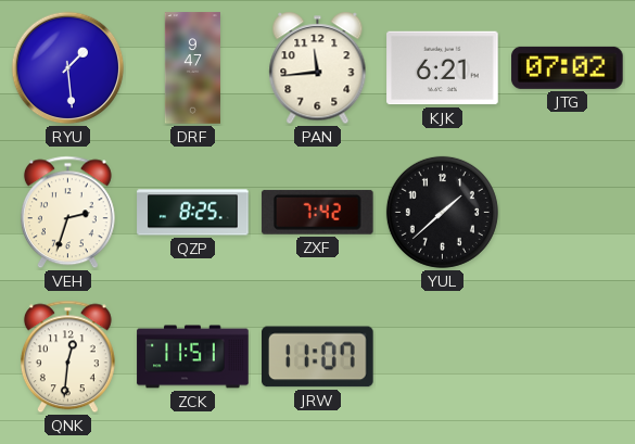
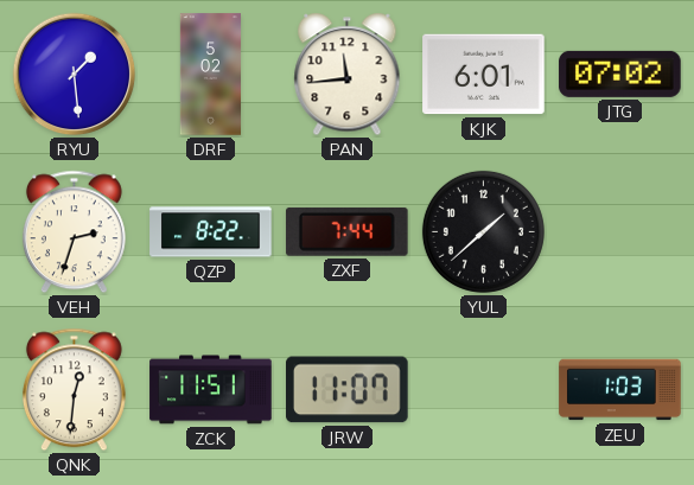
DRF: 9:47 -> 5:02 (210, 75)
KJK: 6:21 -> 6:01 (484, 75)
QZP: 8:25 -> 8:22 (211, 232)
ZXF: 7:42 -> 7:44 (346, 231)
ZEU: none -> 1:03 (620, 390)
